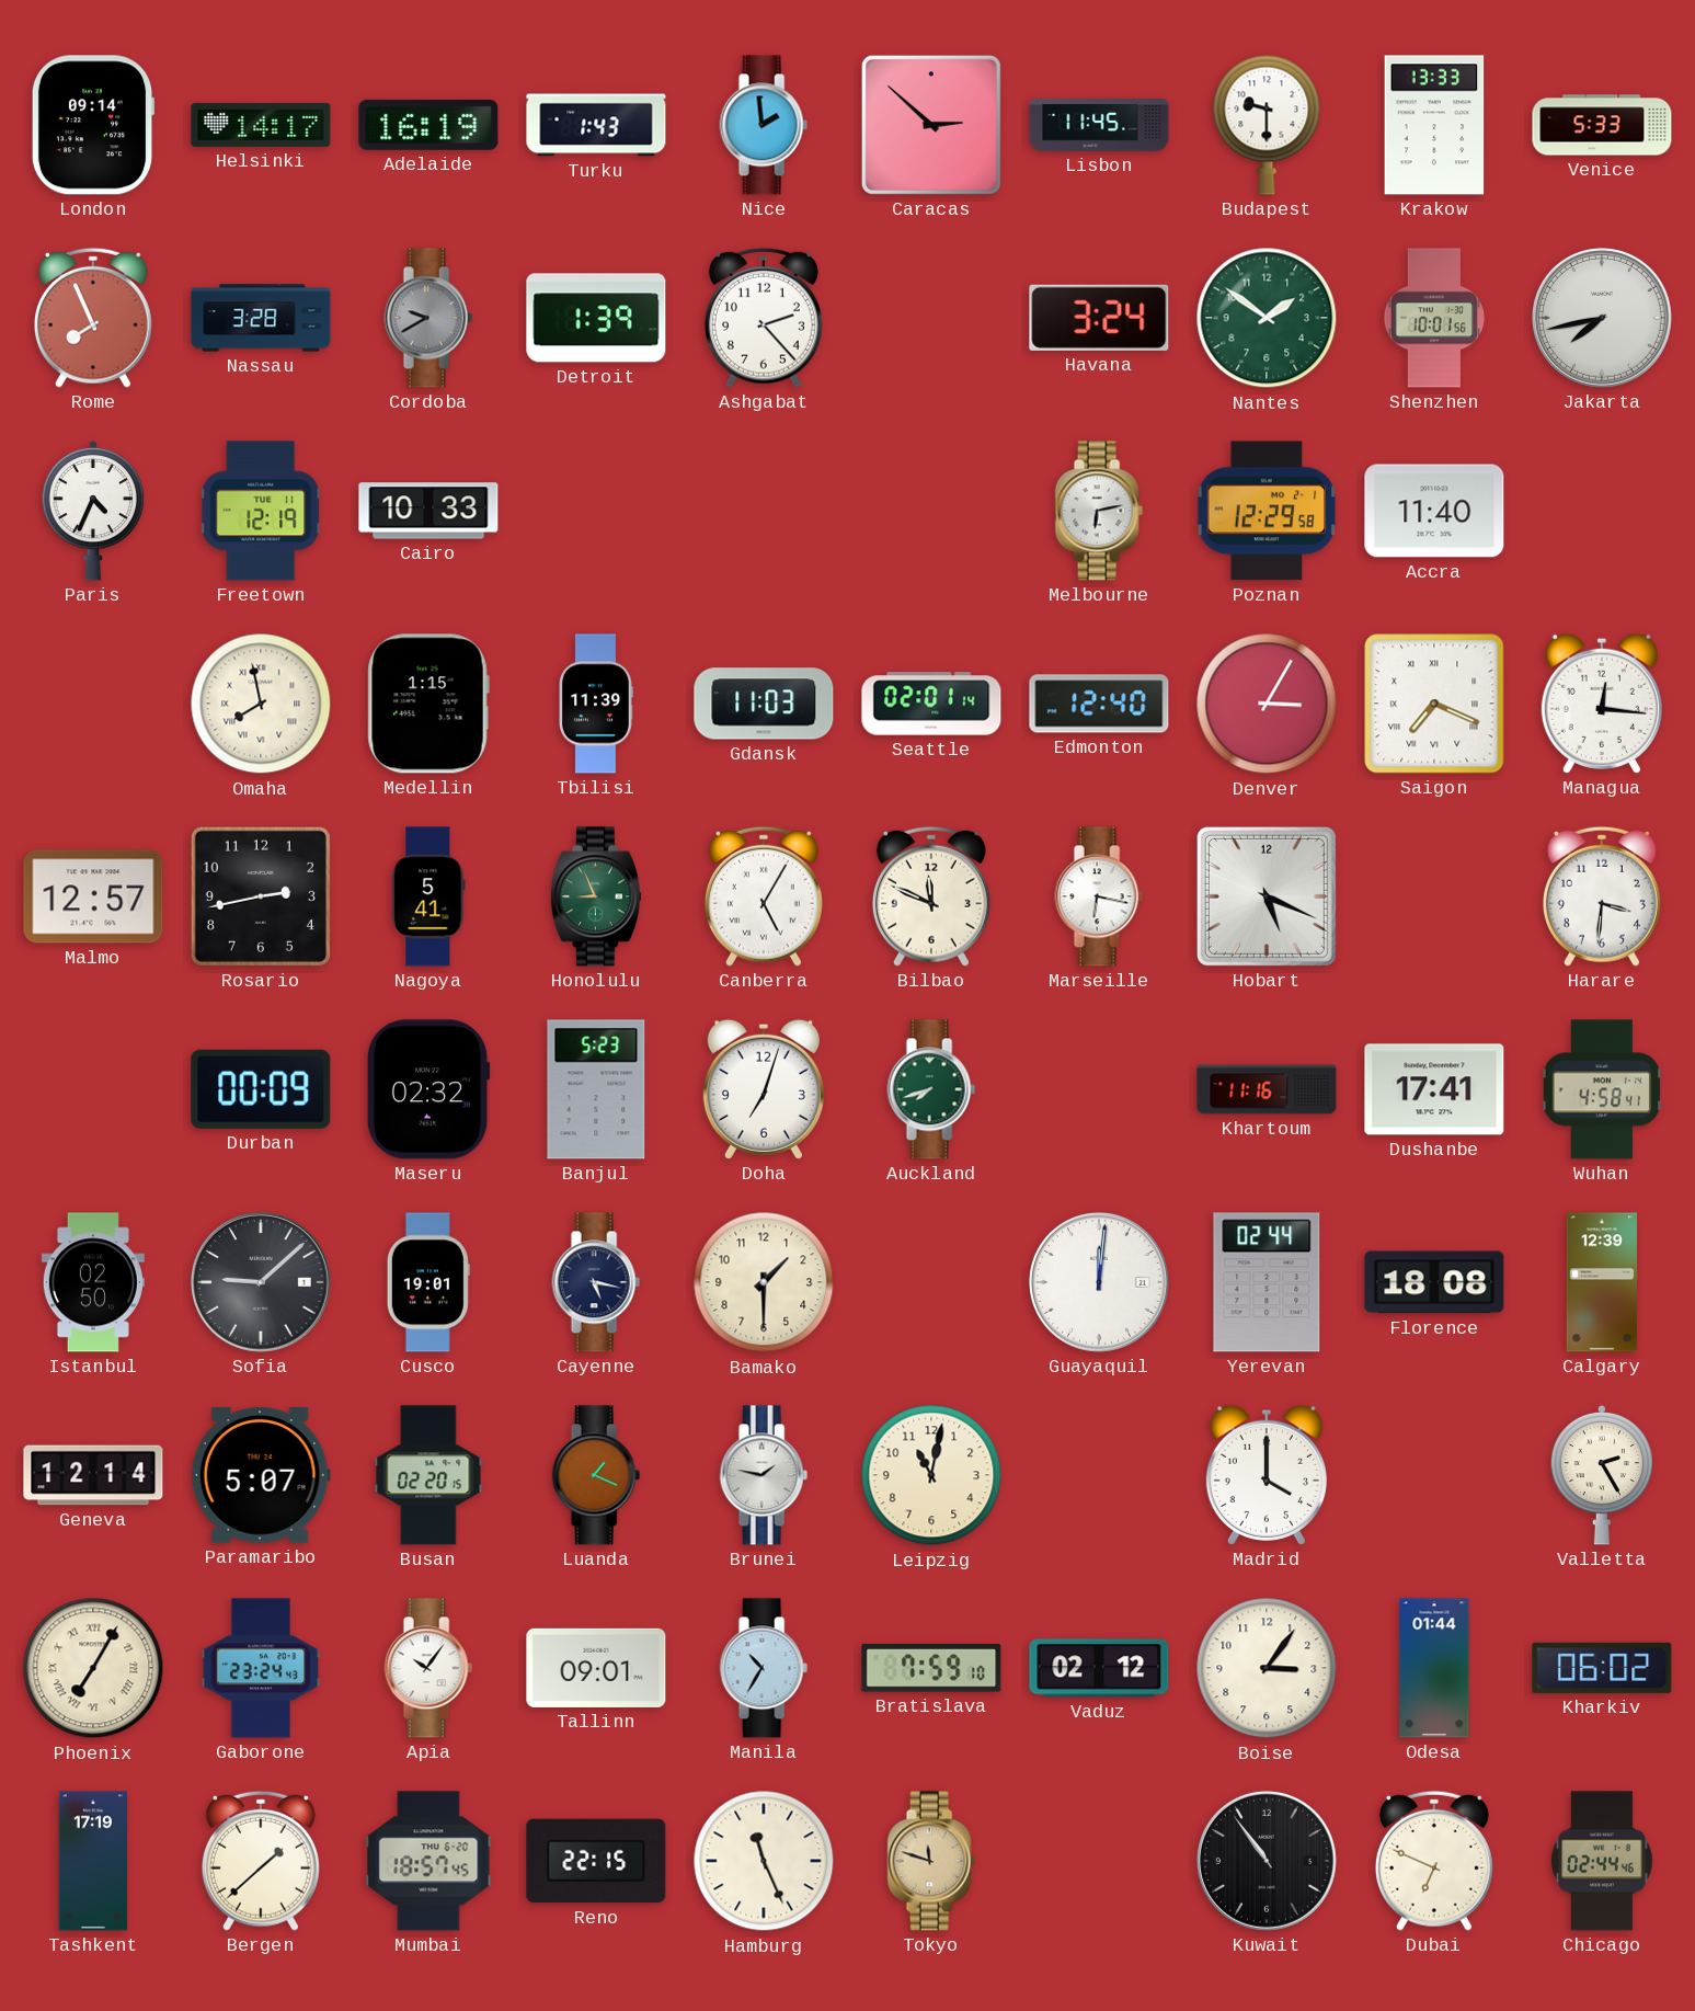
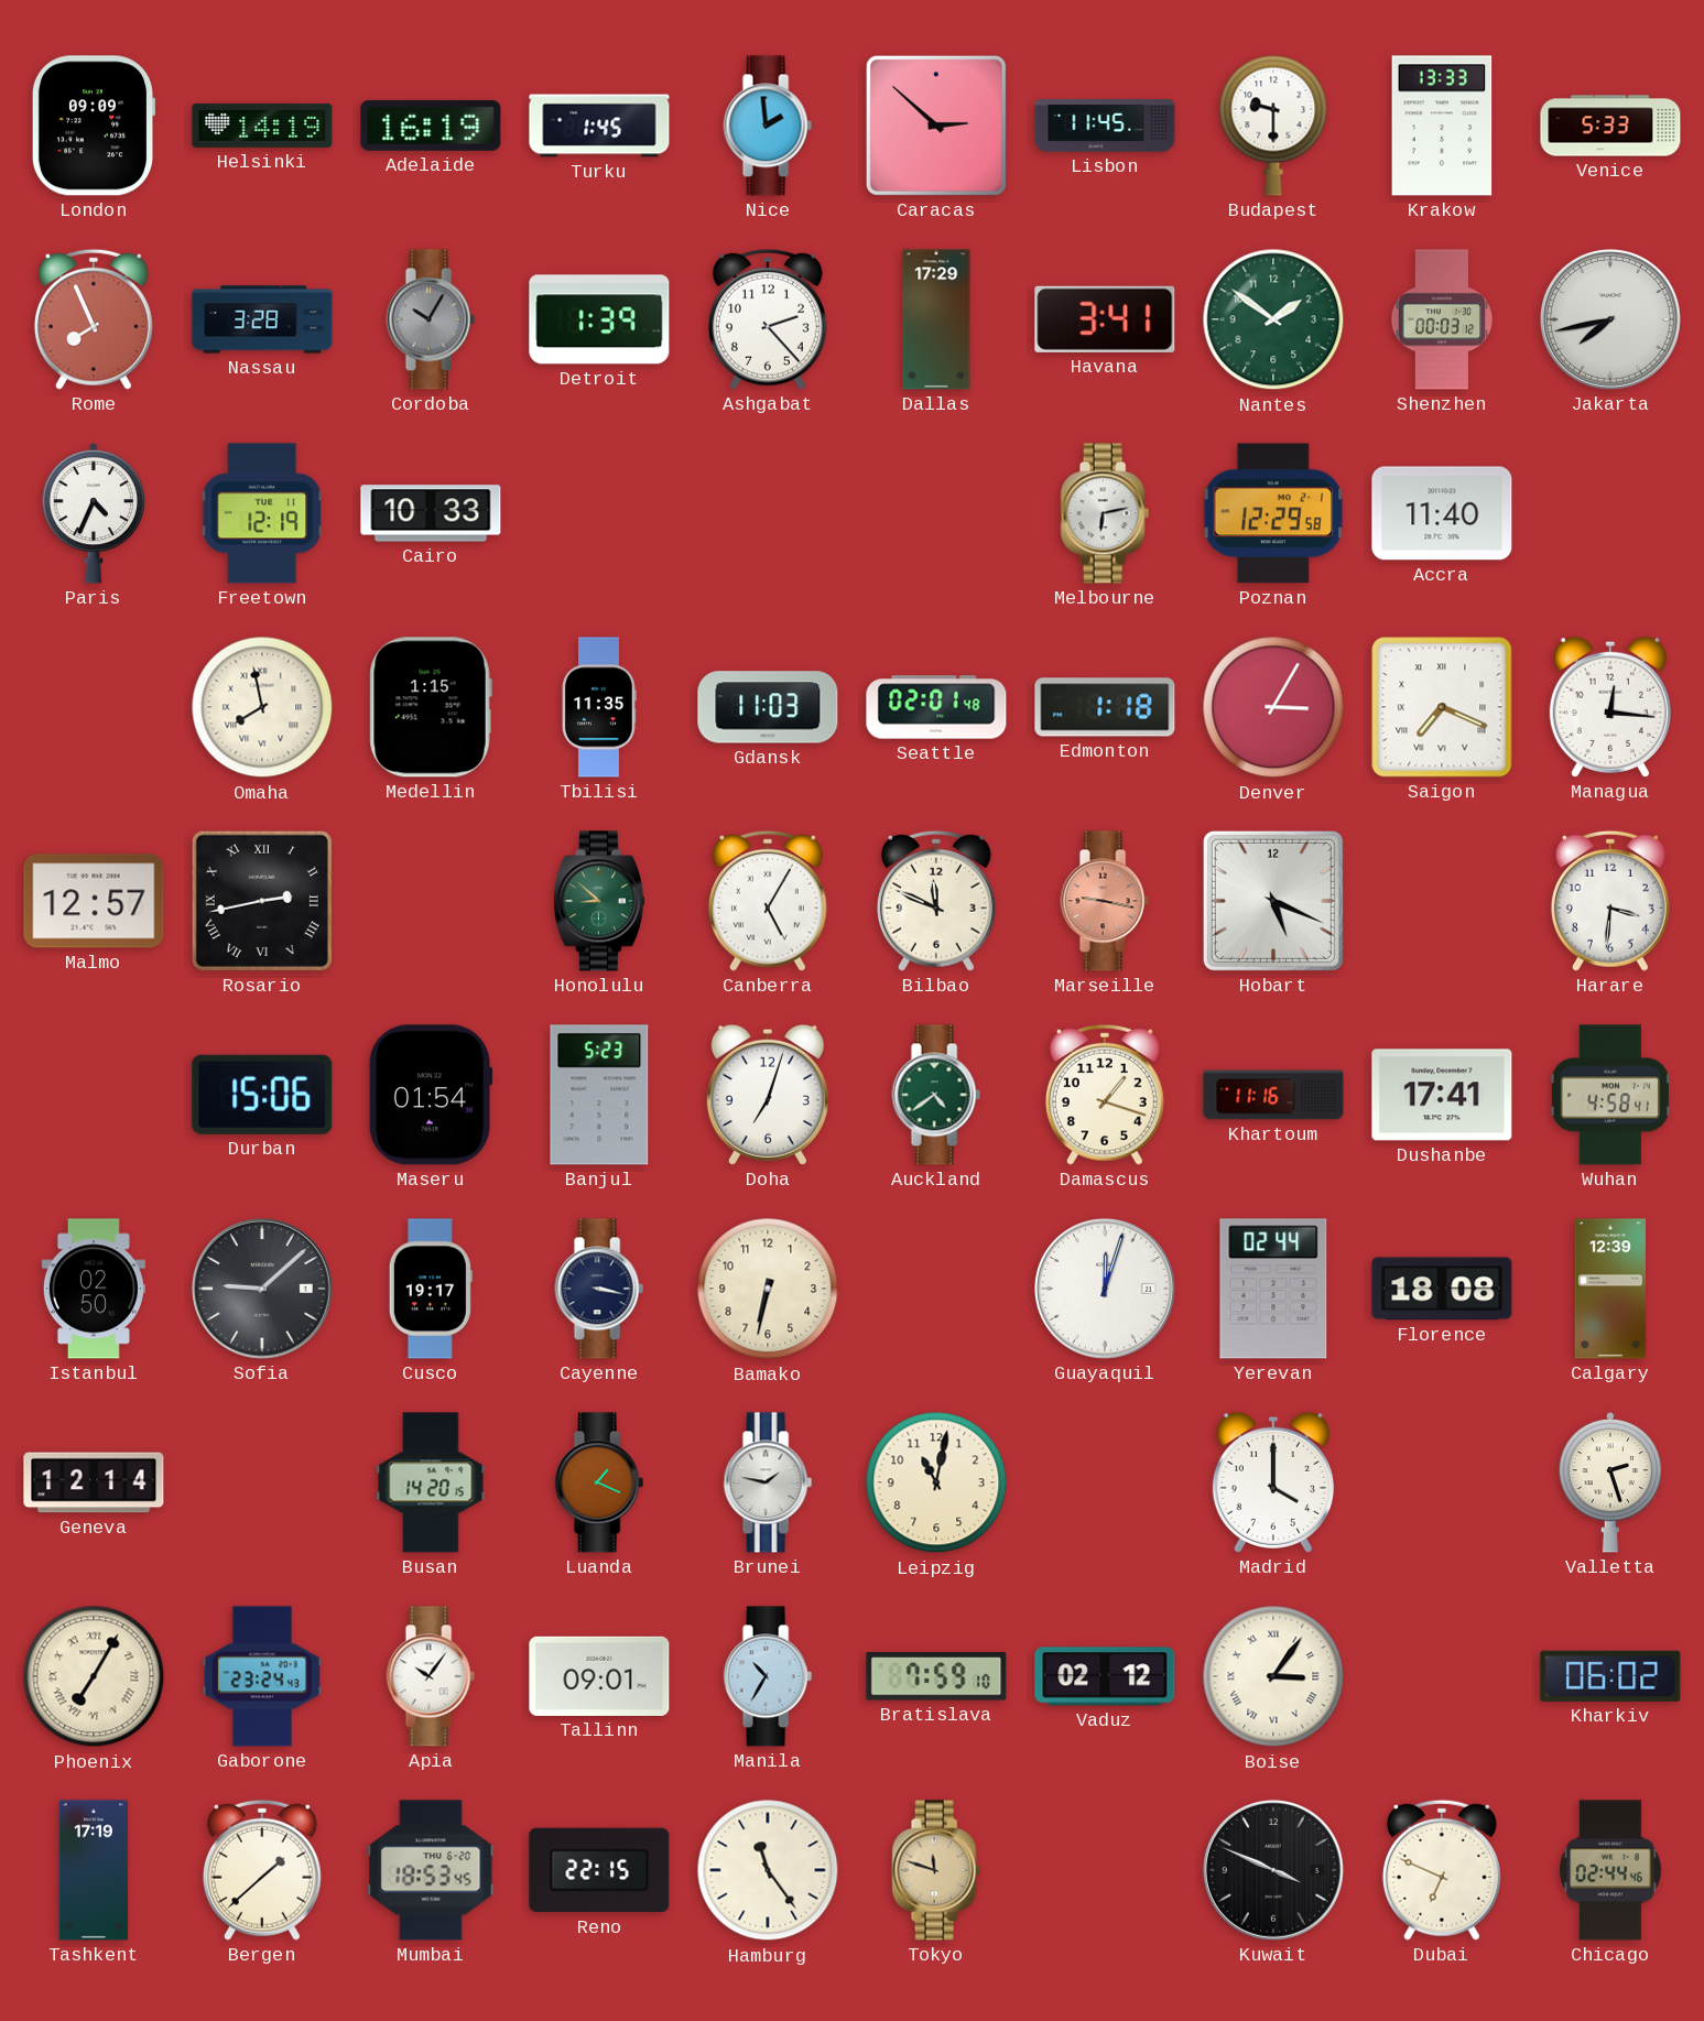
London: 09:14 -> 09:09 (94, 126)
Helsinki: 14:17 -> 14:19 (262, 126)
Turku: 1:43 -> 1:45 (599, 126)
Cordoba: 9:40 -> 10:05 (431, 319)
Dallas: none -> 17:29 (936, 319)
Havana: 3:24 -> 3:41 (1105, 319)
Shenzhen: 10:01 -> 00:03 (1442, 319)
Tbilisi: 11:39 -> 11:35 (599, 707)
Seattle: 02:01:14 -> 02:01:48 (936, 707)
Edmonton: 12:40 -> 1:18 (1105, 707)
Rosario numerals: Arabic -> Roman (262, 901)
Nagoya: 5:41 -> none (428, 896)
Honolulu: 8:56 -> 8:52 (599, 901)
Marseille: 6:17 -> 9:17 (1105, 901)
Marseille dial: white -> salmon (1105, 901)
Durban: 00:09 -> 15:06 (262, 1095)
Maseru: 02:32 -> 01:54 (431, 1095)
Auckland: 7:42 -> 4:39 (936, 1095)
Damascus: none -> 1:18 (1105, 1095)
Cusco: 19:01 -> 19:17 (431, 1289)
Cayenne: 5:17 -> 3:17 (599, 1289)
Bamako: 1:30 -> 6:32 (768, 1289)
Guayaquil: 12:01 -> 12:03 (1105, 1289)
Paramaribo: 5:07 -> none (261, 1475)
Busan: 02:20 -> 14:20 (431, 1482)
Valletta: 2:25 -> 2:27 (1610, 1482)
Boise numerals: Arabic -> Roman (1273, 1676)
Odesa: 01:44 -> none (1434, 1668)
Mumbai: 18:57 -> 18:53 (431, 1870)
Hamburg: 11:26 -> 11:24 (768, 1870)
Kuwait: 10:54 -> 3:49 (1273, 1870)
